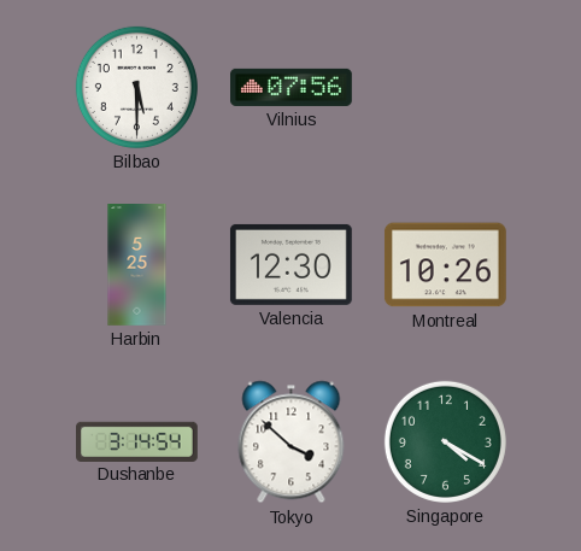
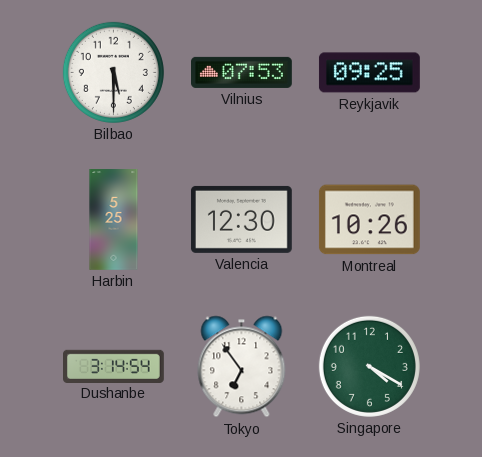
Vilnius: 07:56 -> 07:53 (242, 72)
Reykjavik: none -> 09:25 (370, 73)
Tokyo: 3:52 -> 6:54 (242, 367)
